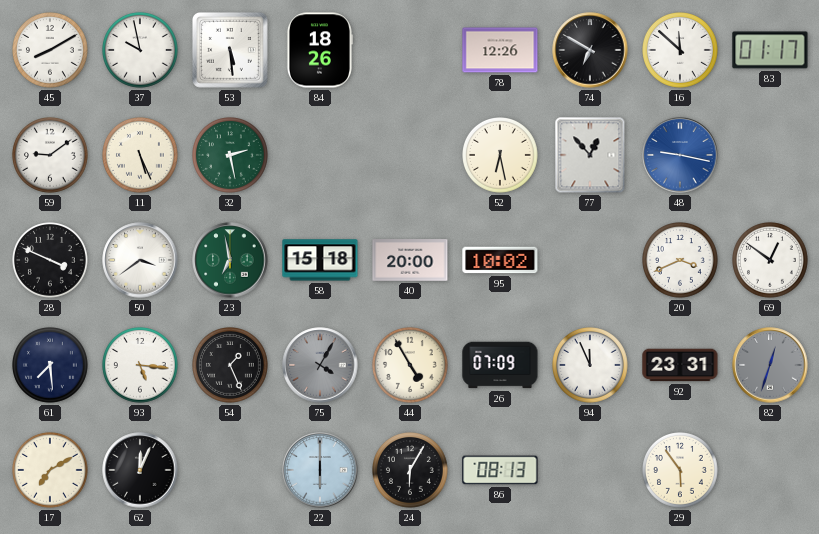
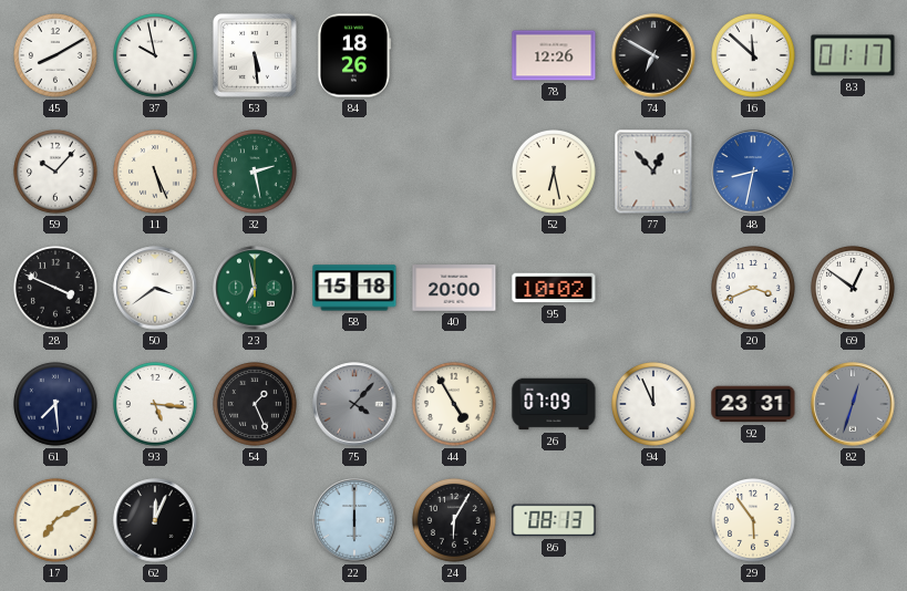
59: 9:09 -> 10:07 (56, 173)
48: 9:17 -> 8:32 (753, 172)
75: 4:05 -> 4:07 (354, 404)
